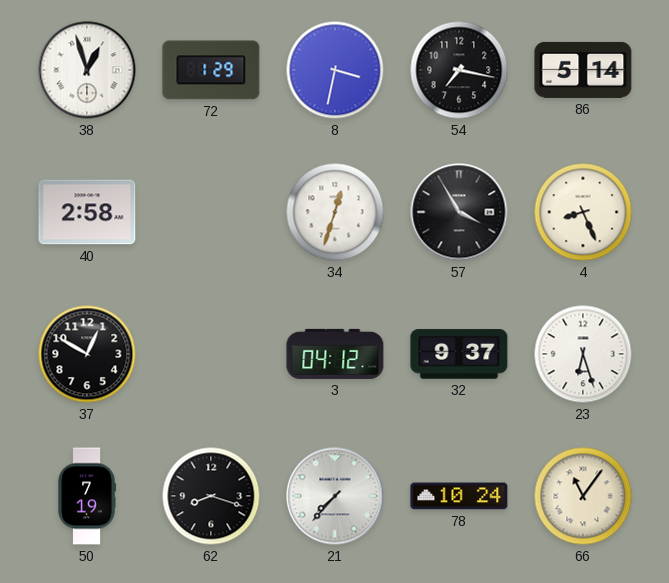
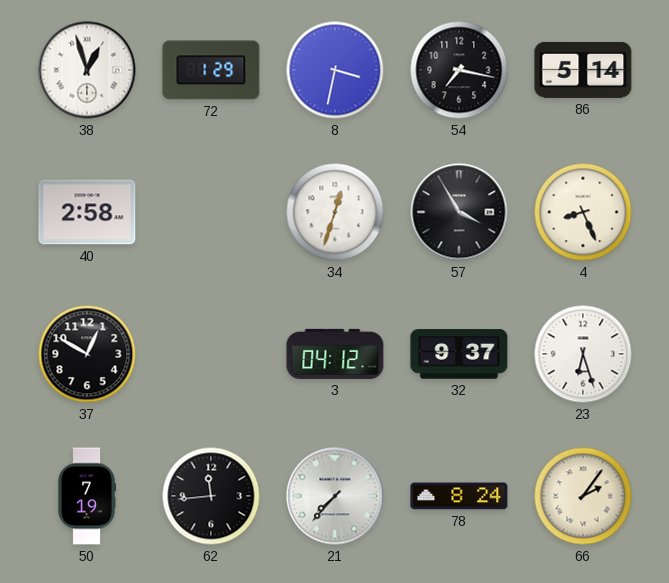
62: 8:18 -> 11:44 (211, 496)
78: 10:24 -> 8:24 (459, 496)
66: 11:06 -> 2:06 (583, 496)
